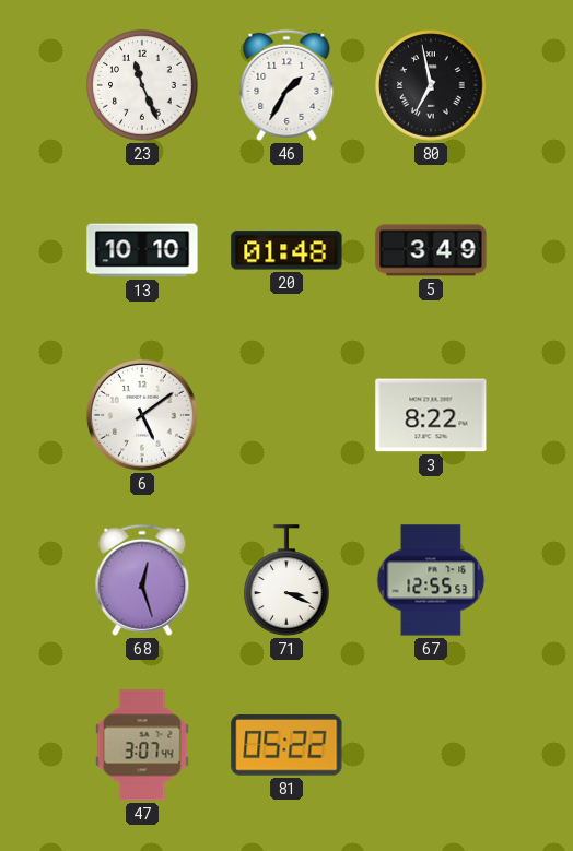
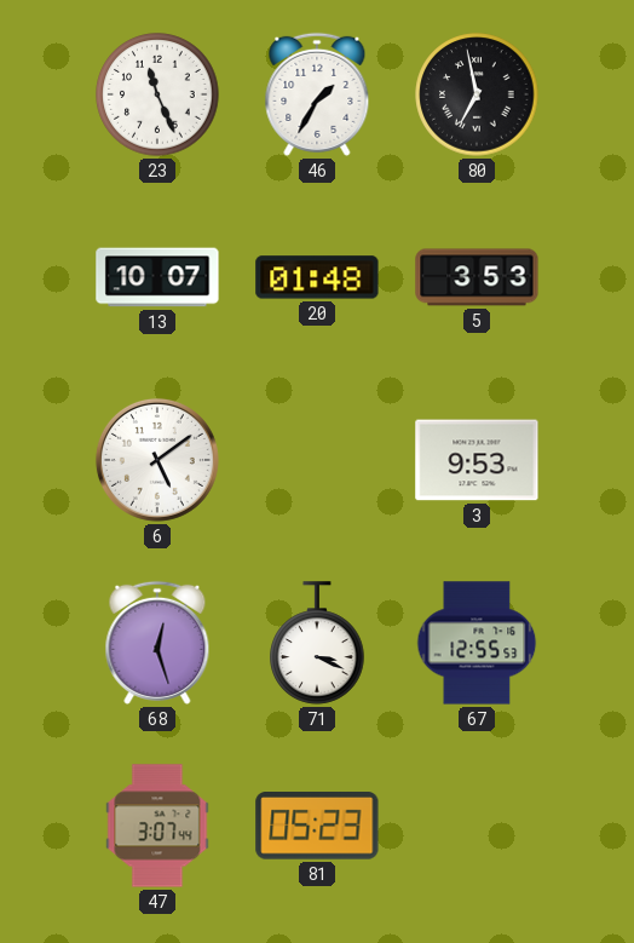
13: 10:10 -> 10:07 (157, 277)
5: 3:49 -> 3:53 (477, 277)
3: 8:22 -> 9:53 (477, 460)
81: 05:22 -> 05:23 (317, 827)
